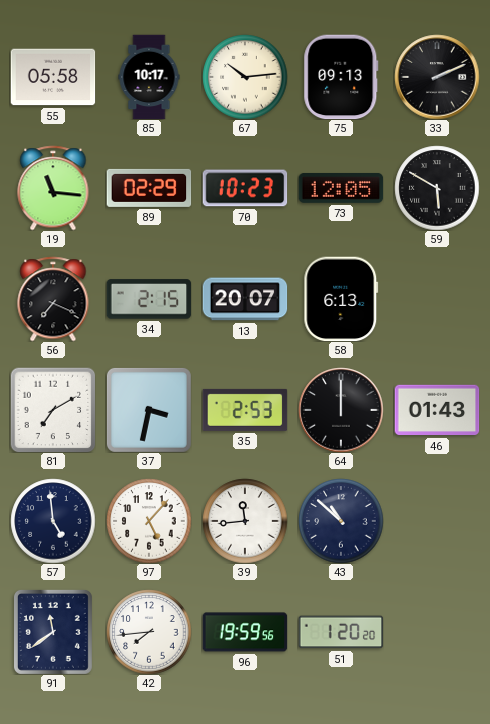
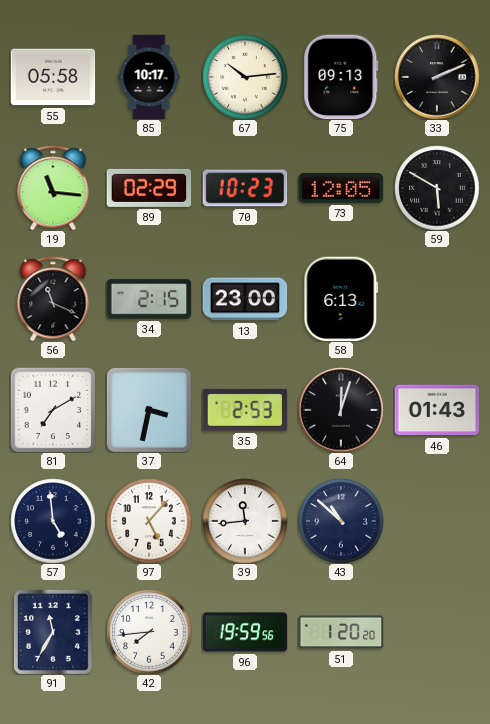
56: 7:19 -> 11:19 (53, 299)
13: 20:07 -> 23:00 (245, 299)
64: 12:00 -> 12:03 (341, 410)
91: 11:39 -> 11:35 (53, 632)
